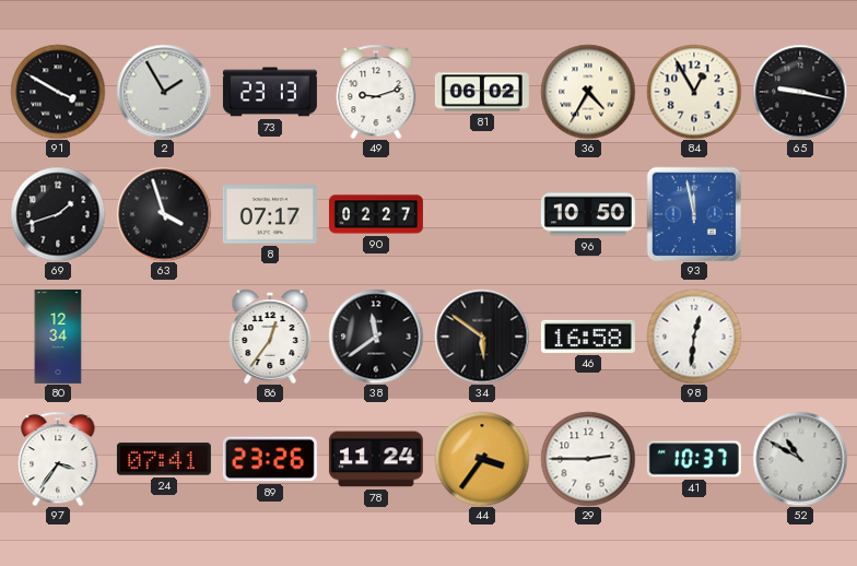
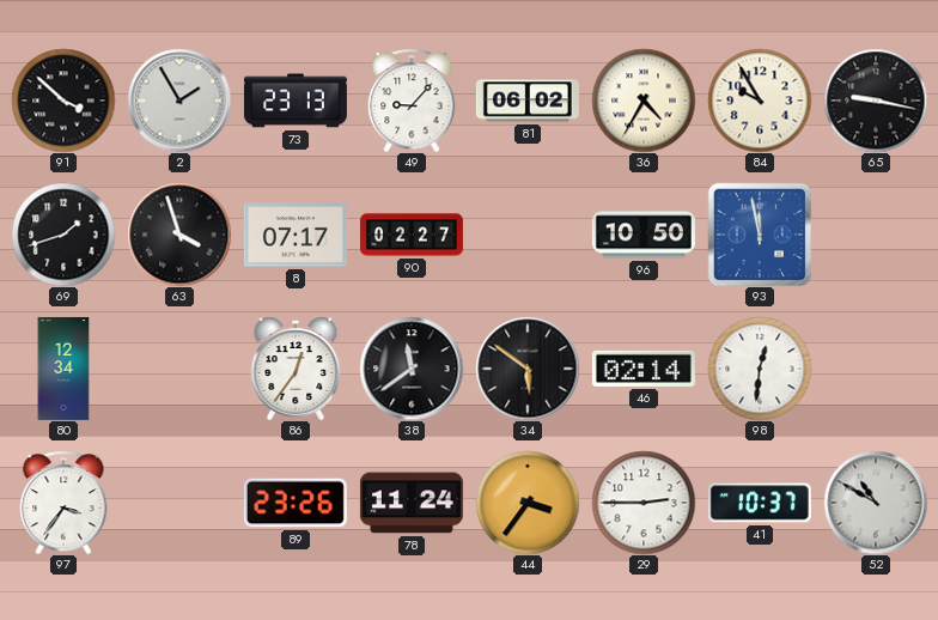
91: 3:50 -> 3:52 (63, 101)
49: 9:12 -> 9:07 (412, 101)
84: 12:55 -> 9:55 (760, 101)
46: 16:58 -> 02:14 (644, 369)
24: 07:41 -> none (164, 459)
